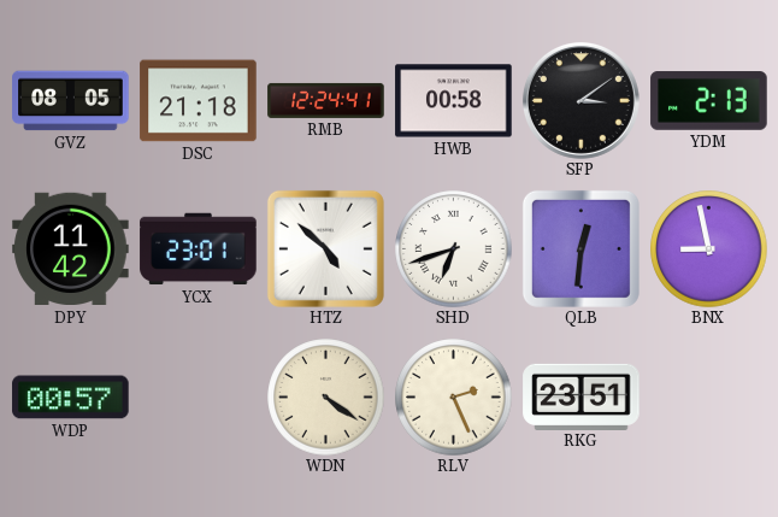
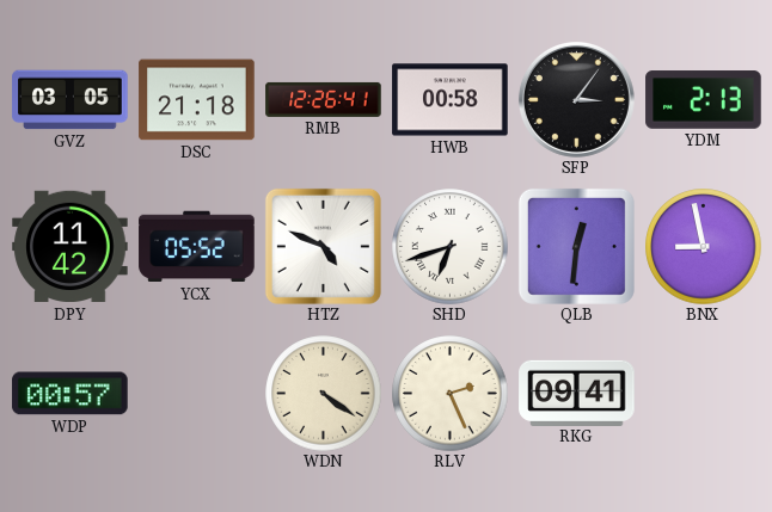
GVZ: 08:05 -> 03:05 (71, 100)
RMB: 12:24 -> 12:26 (324, 99)
SFP: 3:09 -> 3:06 (576, 99)
YCX: 23:01 -> 05:52 (197, 247)
HTZ: 4:52 -> 4:49 (323, 246)
RKG: 23:51 -> 09:41 (577, 393)
